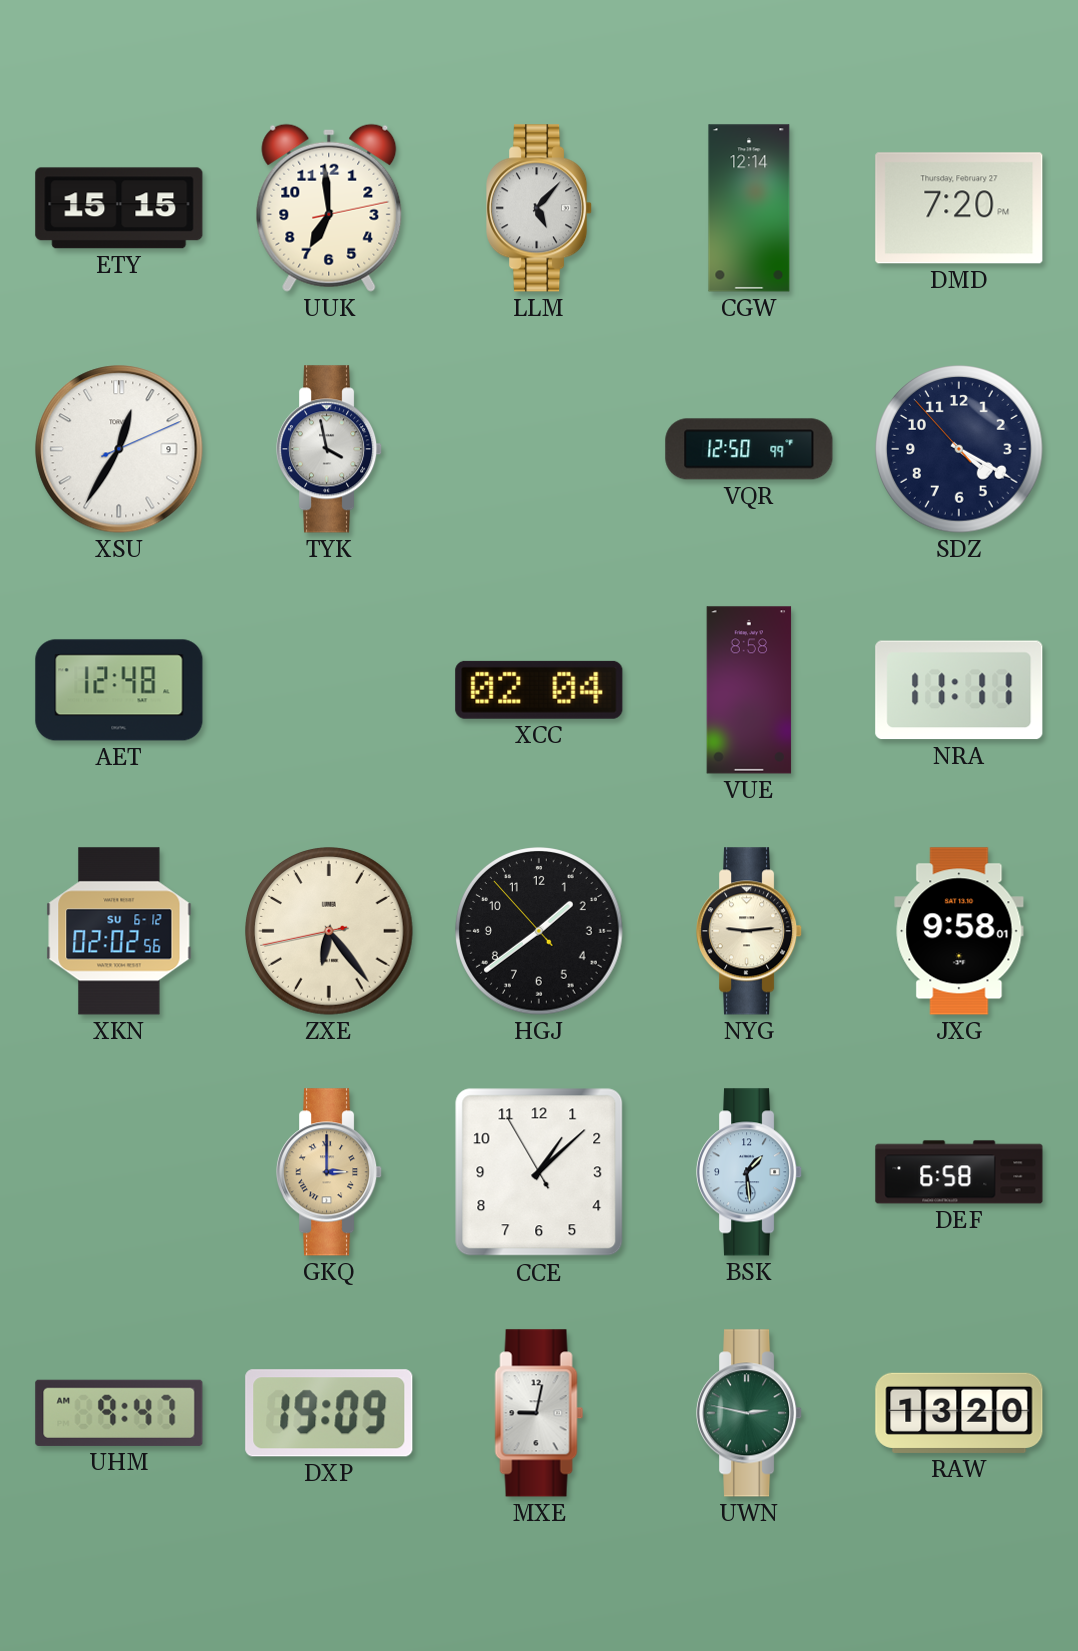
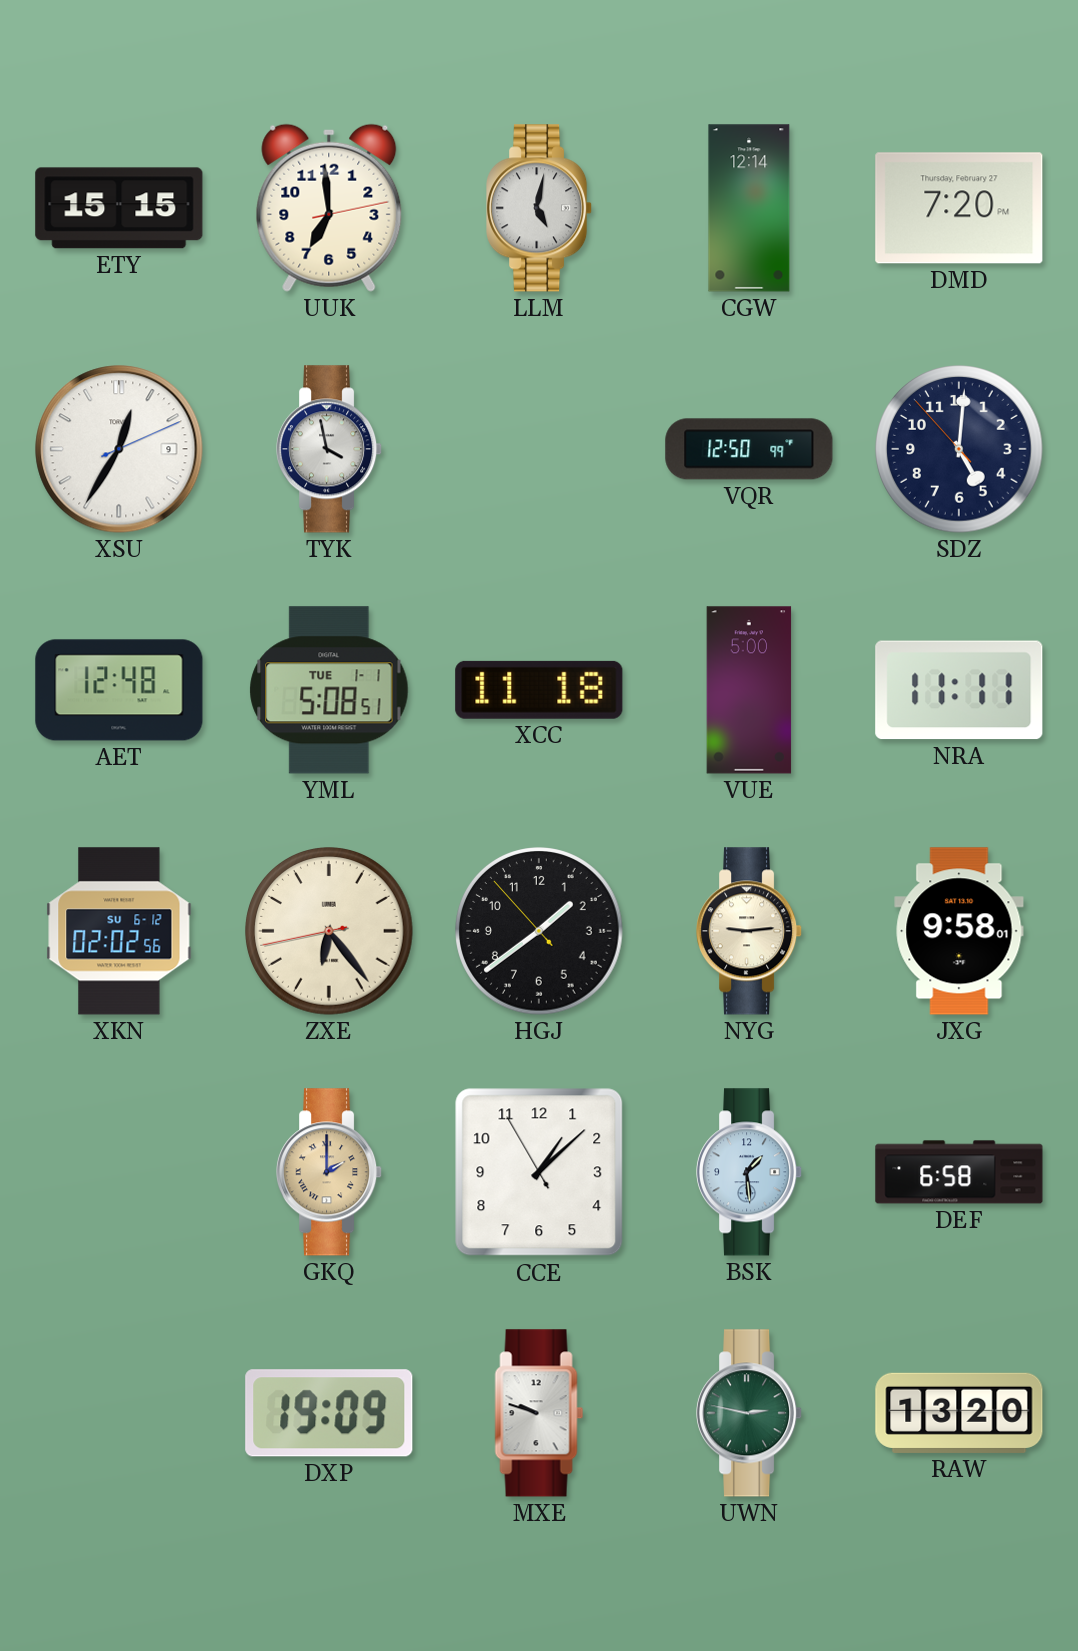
LLM: 5:07 -> 5:02 (540, 208)
SDZ: 4:19 -> 5:00 (959, 449)
YML: none -> 5:08 (329, 690)
XCC: 02:04 -> 11:18 (539, 690)
VUE: 8:58 -> 5:00 (749, 690)
GKQ: 3:00 -> 2:00 (330, 1172)
UHM: 9:47 -> none (119, 1413)
MXE: 9:02 -> 9:48 (539, 1413)
